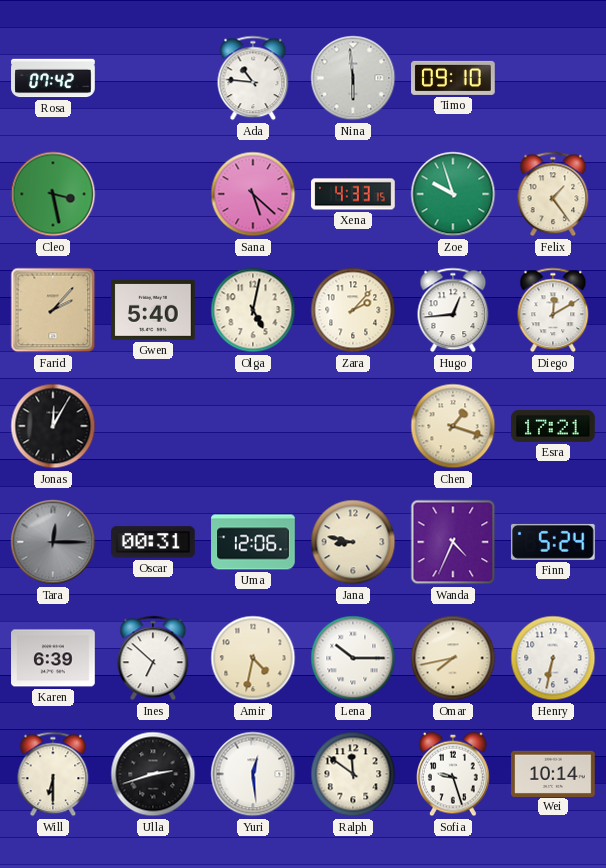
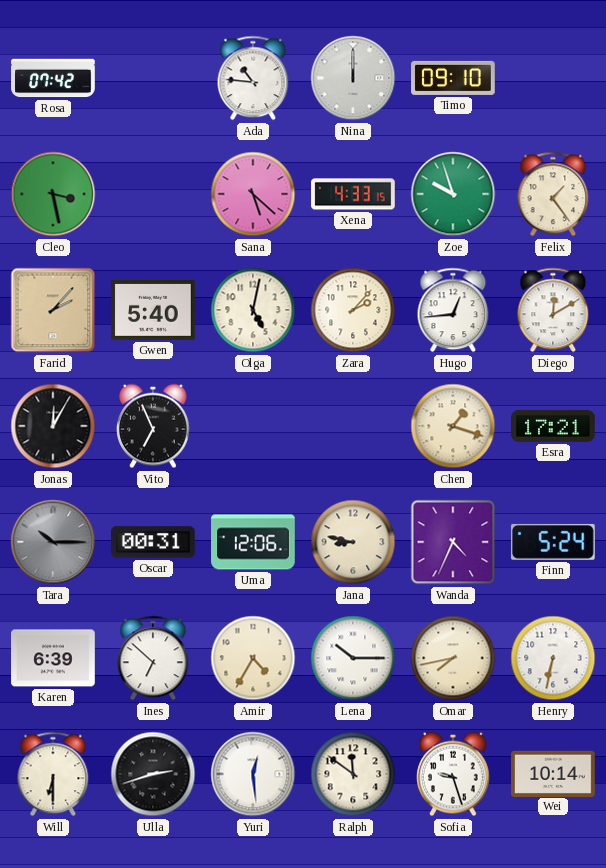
Nina: 5:59 -> 12:00 (353, 78)
Vito: none -> 6:56 (154, 426)
Tara: 12:15 -> 10:15 (53, 542)
Amir: 4:32 -> 4:35 (253, 658)
